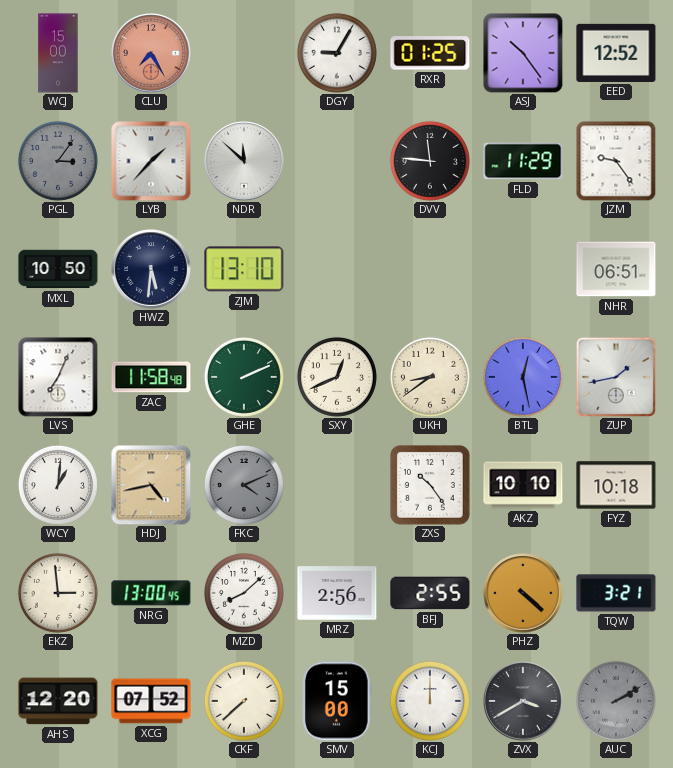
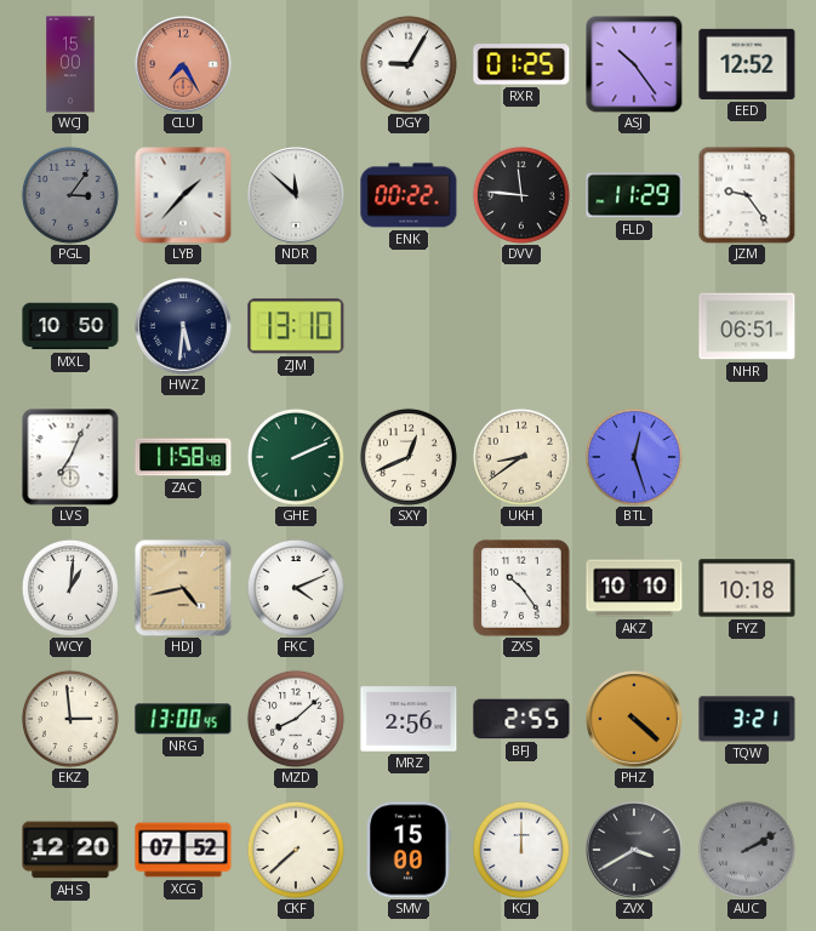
ENK: none -> 00:22 (409, 195)
BTL: 12:28 -> 12:27 (634, 457)
ZUP: 1:43 -> none (616, 377)
FKC dial: grey -> white (296, 588)
